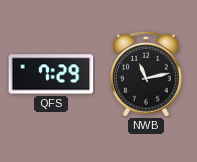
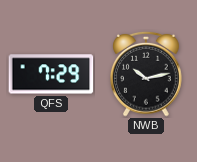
NWB: 11:13 -> 10:13 (146, 74)
